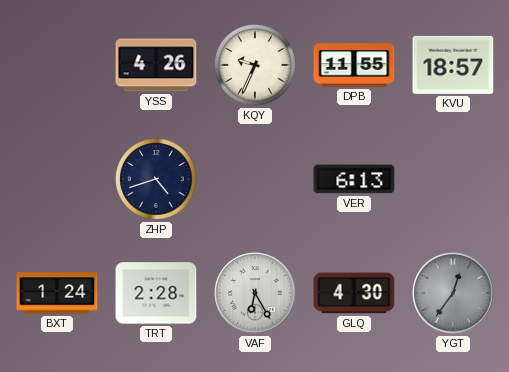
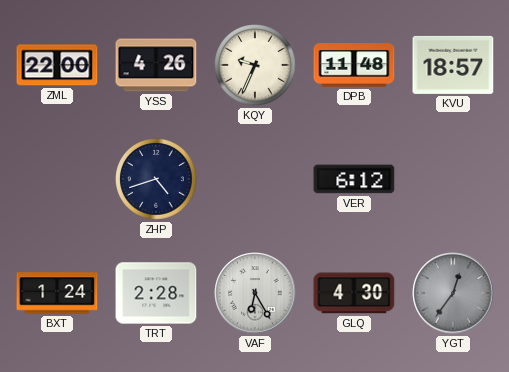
ZML: none -> 22:00 (57, 65)
DPB: 11:55 -> 11:48 (354, 65)
VER: 6:13 -> 6:12 (354, 179)
